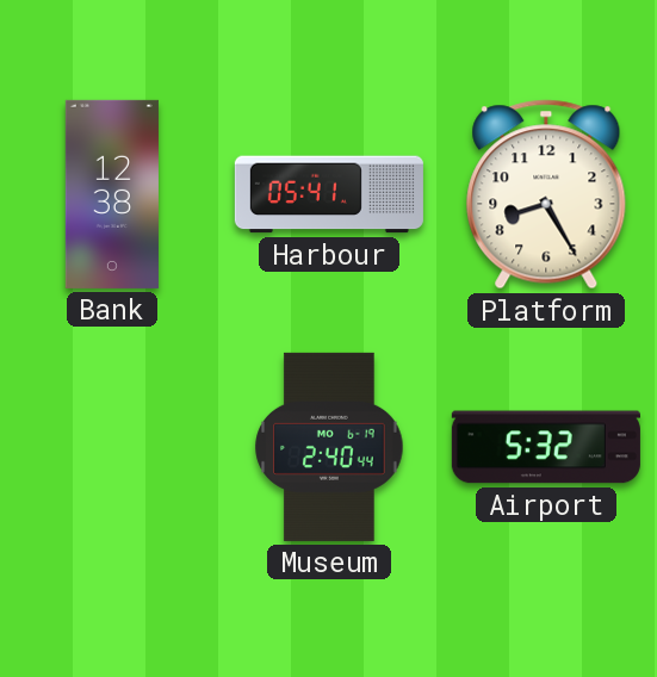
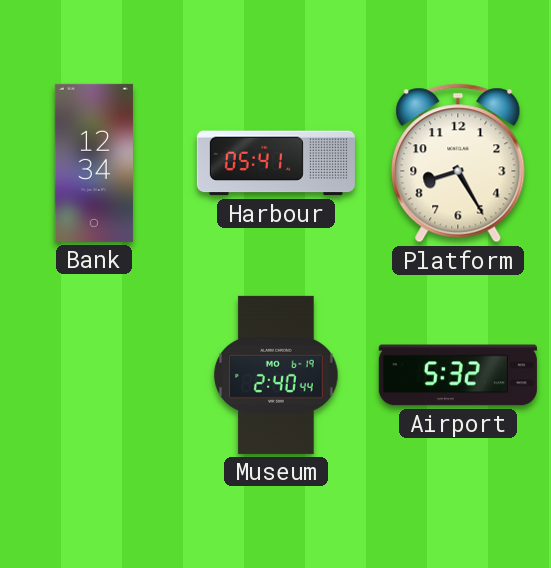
Bank: 12:38 -> 12:34 (94, 163)
